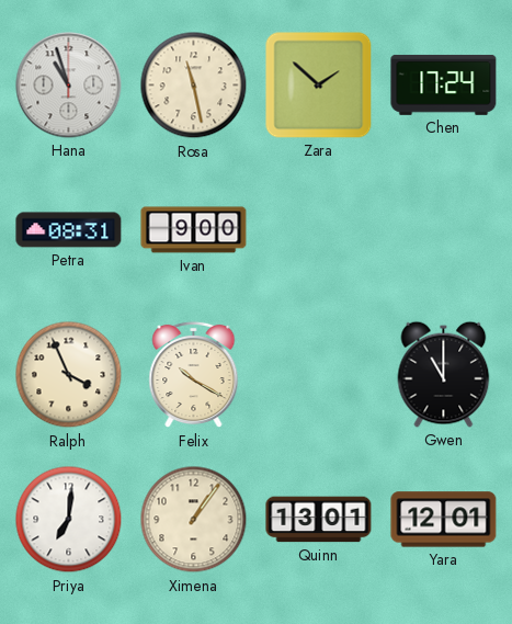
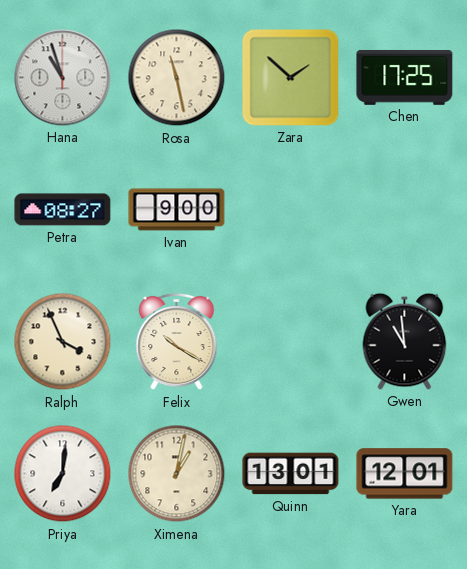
Chen: 17:24 -> 17:25 (405, 78)
Petra: 08:31 -> 08:27 (63, 210)
Gwen: 11:00 -> 10:59 (405, 341)
Ximena: 1:06 -> 1:02 (177, 474)
